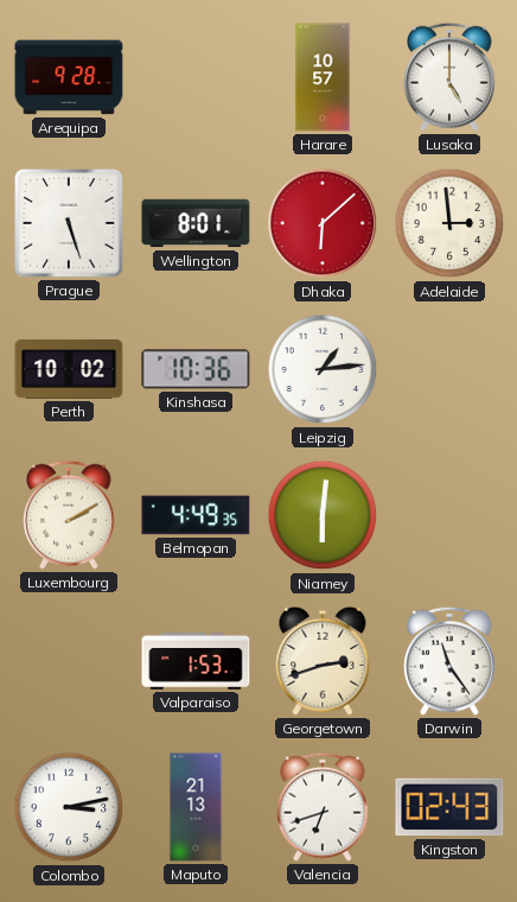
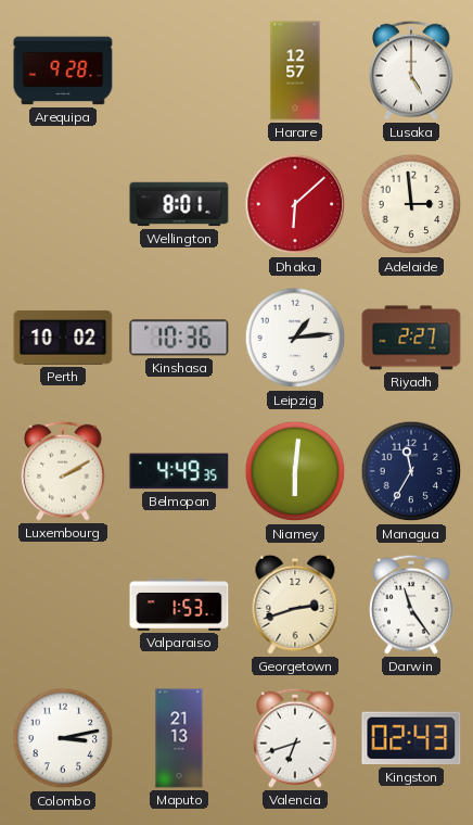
Harare: 10:57 -> 12:57 (295, 71)
Prague: 5:27 -> none (70, 224)
Riyadh: none -> 2:27 (411, 338)
Managua: none -> 11:35 (411, 471)
